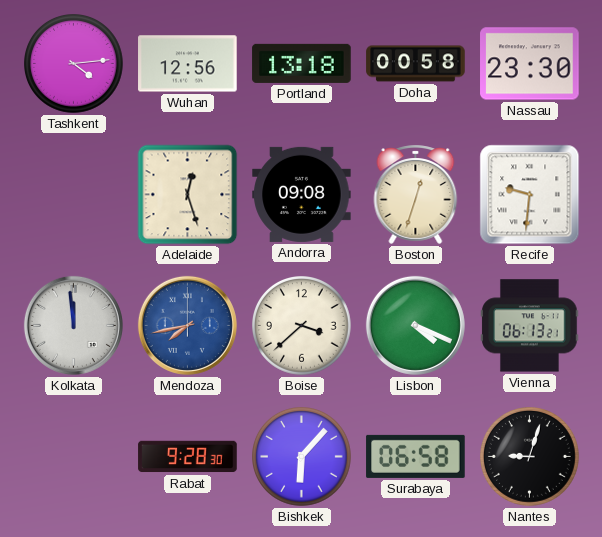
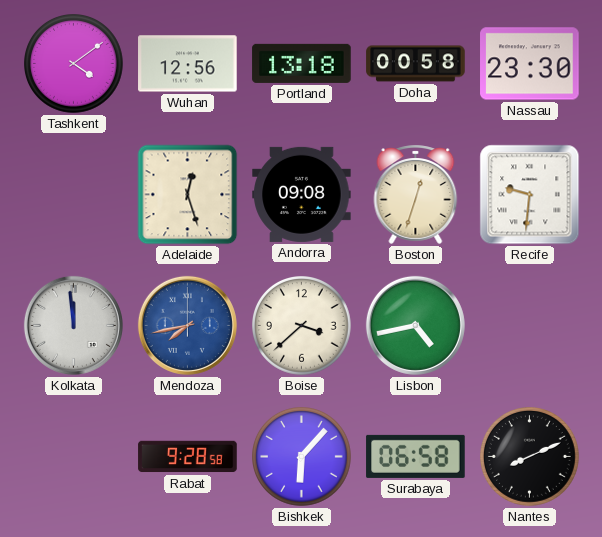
Tashkent: 4:14 -> 4:09 (74, 64)
Lisbon: 4:19 -> 4:43 (415, 325)
Vienna: 06:13 -> none (530, 326)
Rabat: 9:28:30 -> 9:28:58 (188, 457)
Nantes: 9:03 -> 8:11 (530, 457)
